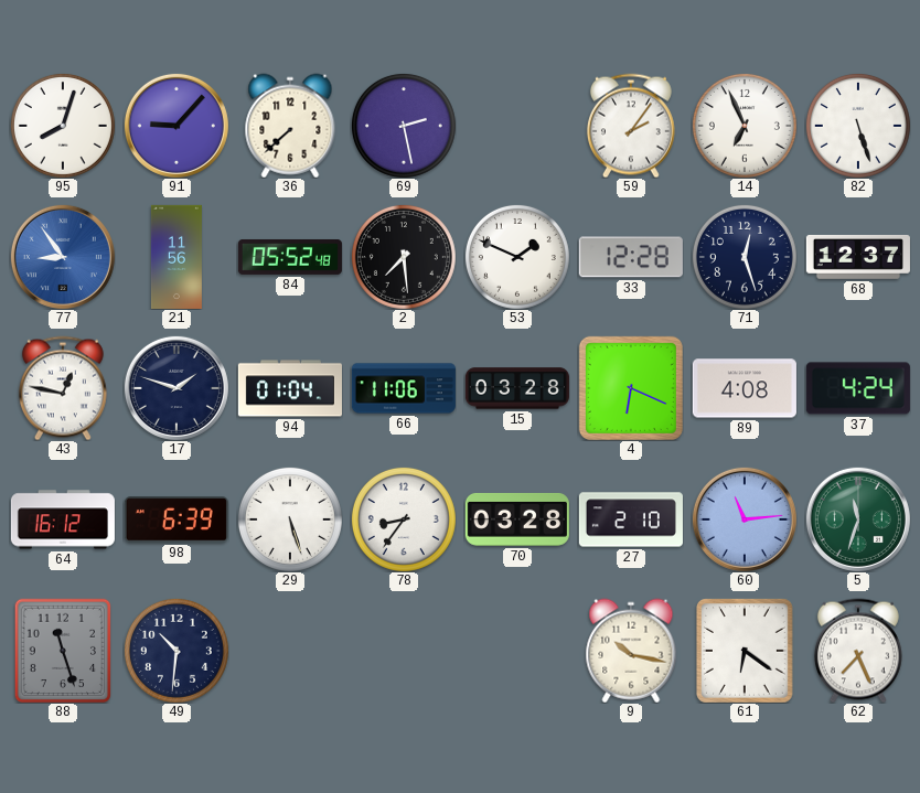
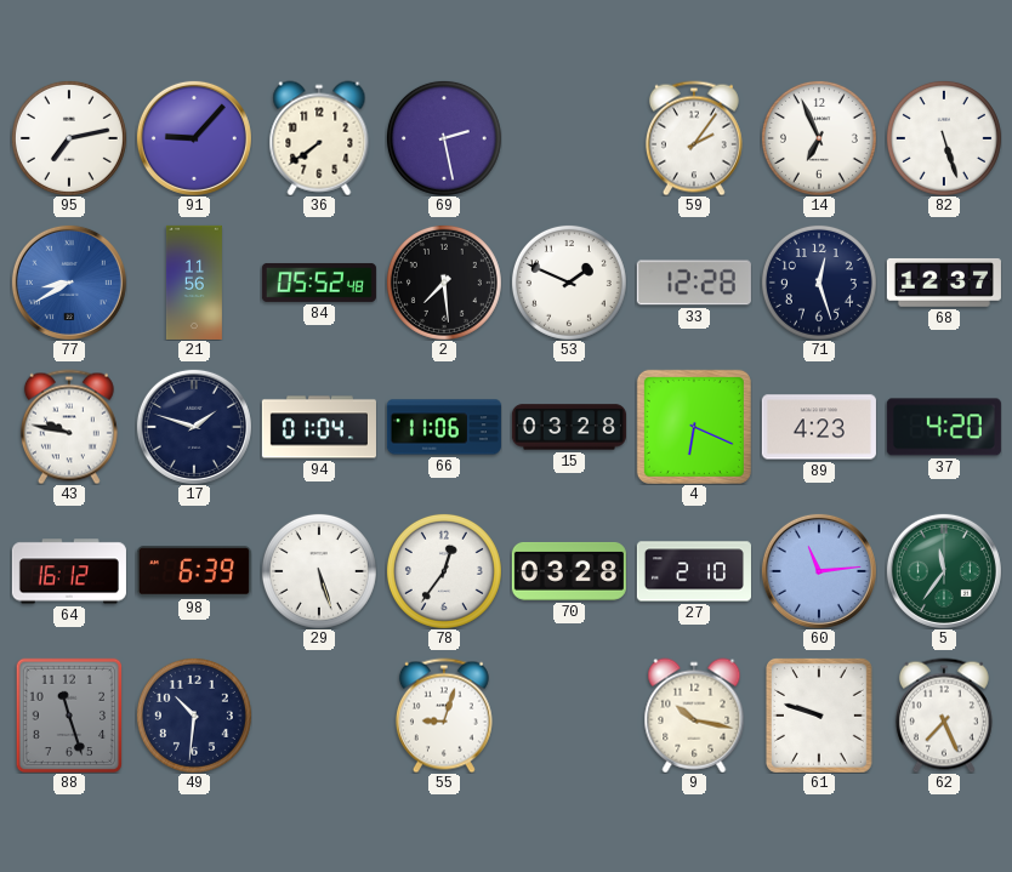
95: 8:03 -> 7:13 (69, 138)
36: 7:38 -> 7:39 (319, 138)
77: 8:54 -> 8:40 (69, 283)
43: 12:47 -> 9:47 (69, 427)
89: 4:08 -> 4:23 (819, 427)
37: 4:24 -> 4:20 (944, 427)
78: 8:36 -> 12:36 (444, 571)
5: 11:33 -> 11:36 (944, 571)
55: none -> 9:03 (444, 716)
61: 6:21 -> 9:48 (819, 716)
